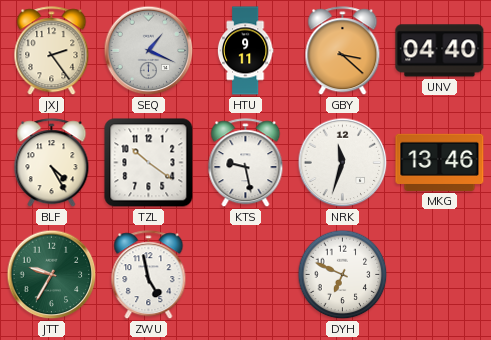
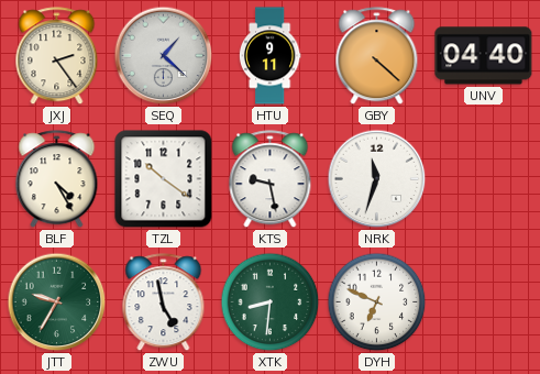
SEQ: 1:19 -> 1:22 (164, 56)
GBY: 3:22 -> 4:22 (377, 56)
MKG: 13:46 -> none (440, 162)
XTK: none -> 8:31 (271, 302)
